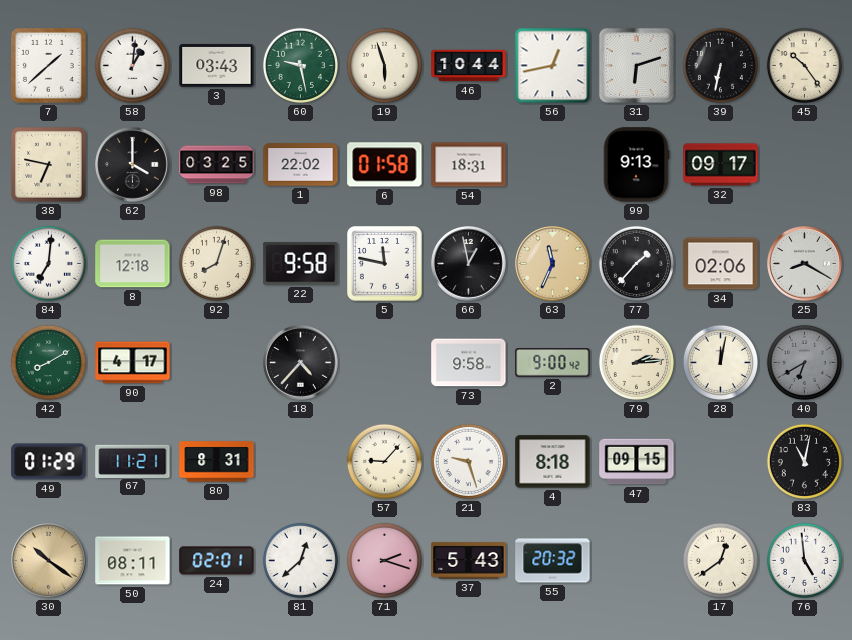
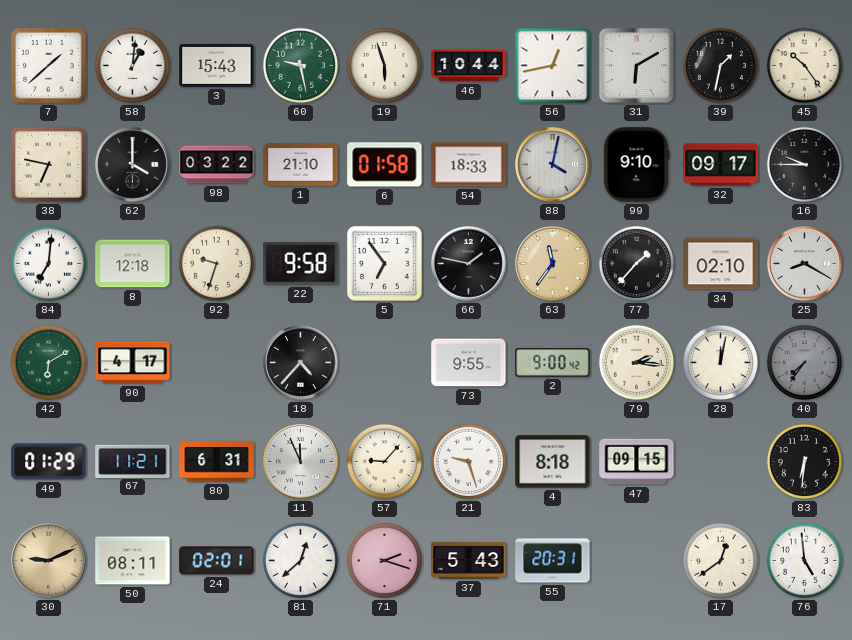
3: 03:43 -> 15:43 (217, 65)
31: 6:12 -> 6:10 (636, 65)
39: 6:32 -> 1:32 (720, 65)
98: 03:25 -> 03:22 (217, 165)
1: 22:02 -> 21:10 (301, 165)
54: 18:31 -> 18:33 (469, 165)
88: none -> 4:02 (553, 165)
99: 9:13 -> 9:10 (636, 165)
16: none -> 9:45 (804, 164)
92: 8:03 -> 9:33 (216, 263)
5: 11:47 -> 6:54 (385, 264)
66: 12:58 -> 1:47 (469, 264)
63: 11:34 -> 11:36 (553, 264)
34: 02:06 -> 02:10 (721, 264)
42: 8:10 -> 6:10 (48, 362)
73: 9:58 -> 9:55 (469, 363)
79: 2:14 -> 2:16 (636, 362)
40: 6:40 -> 7:36 (804, 362)
80: 8:31 -> 6:31 (217, 462)
11: none -> 11:56 (301, 462)
83: 11:02 -> 6:31 (804, 461)
30: 10:21 -> 9:11 (49, 561)
55: 20:32 -> 20:31 (553, 561)
